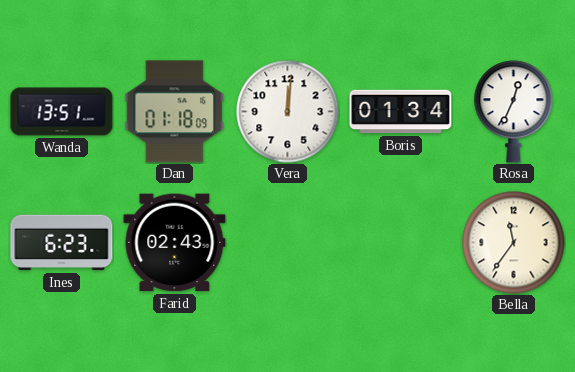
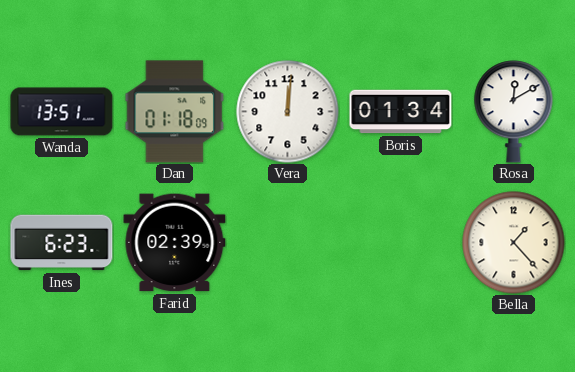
Rosa: 12:34 -> 12:10 (514, 112)
Farid: 02:43 -> 02:39 (175, 243)
Bella: 11:36 -> 1:23 (514, 243)
